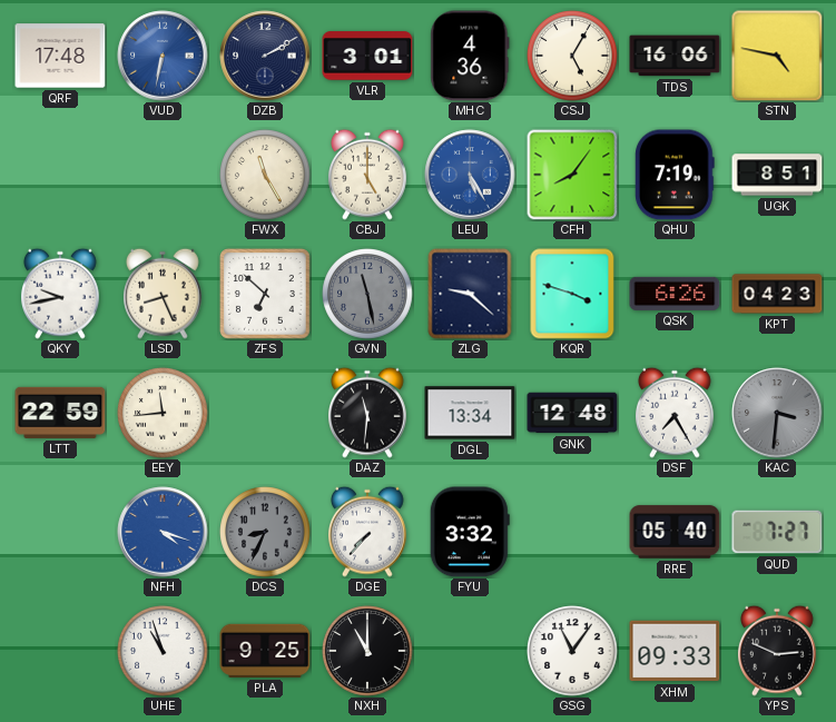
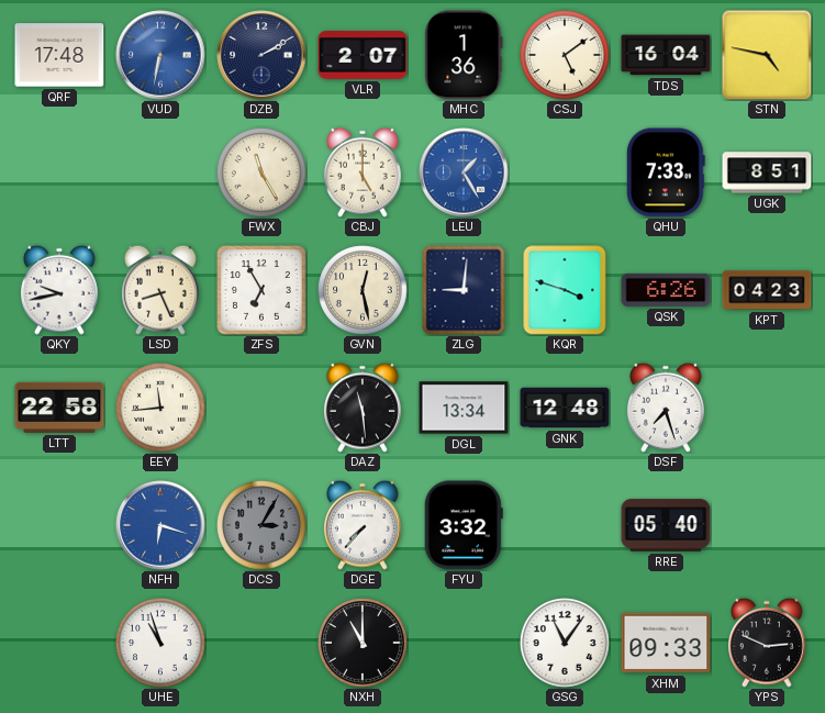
VLR: 3:01 -> 2:07 (363, 55)
MHC: 4:36 -> 1:36 (464, 55)
CSJ: 5:05 -> 5:09 (565, 55)
TDS: 16:06 -> 16:04 (666, 55)
LEU: 5:25 -> 1:25 (464, 172)
CFH: 8:06 -> none (572, 175)
QHU: 7:19 -> 7:33 (666, 172)
ZFS: 6:52 -> 6:55 (261, 290)
GVN: 11:28 -> 12:28 (363, 290)
GVN dial: grey -> cream (363, 290)
ZLG: 9:22 -> 9:01 (464, 290)
LTT: 22:59 -> 22:58 (59, 408)
DAZ: 11:31 -> 11:29 (364, 408)
DSF: 7:25 -> 7:27 (667, 408)
KAC: 3:31 -> none (777, 413)
NFH: 4:18 -> 6:18 (160, 525)
DCS: 8:34 -> 3:05 (261, 525)
QUD: 7:27 -> none (777, 532)
PLA: 9:25 -> none (265, 651)
